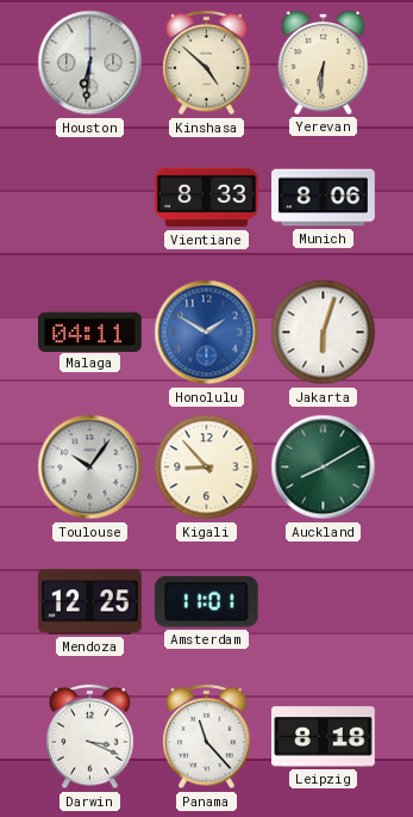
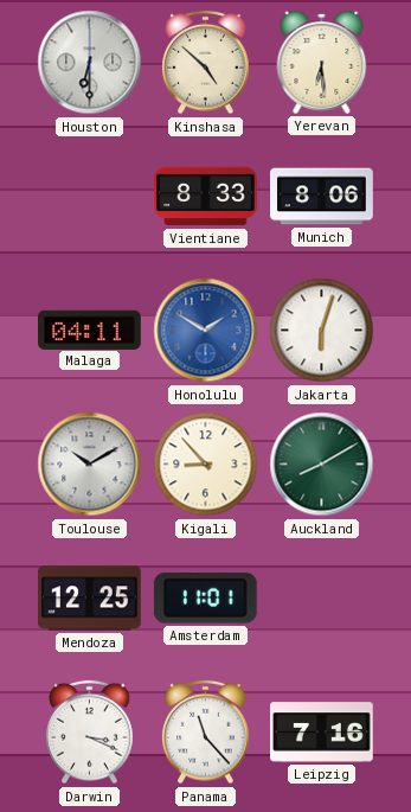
Houston: 6:31 -> 6:30 (90, 63)
Yerevan: 6:31 -> 6:29 (322, 62)
Toulouse: 10:06 -> 10:10 (90, 465)
Leipzig: 8:18 -> 7:16 (322, 733)
